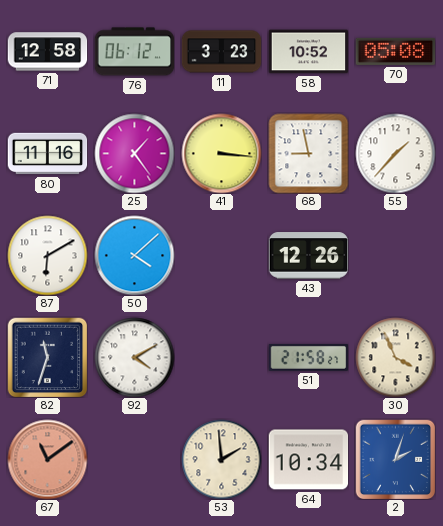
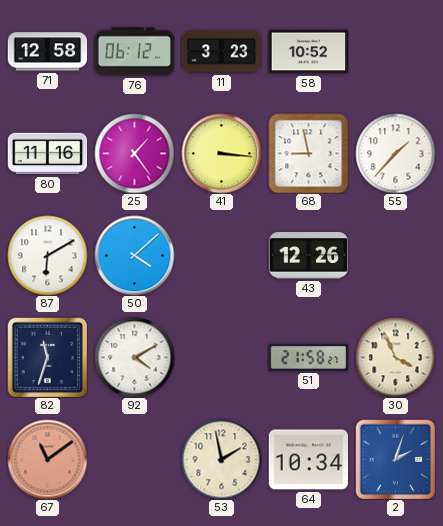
70: 05:08 -> none (395, 51)
53: 1:59 -> 1:58 (221, 459)
